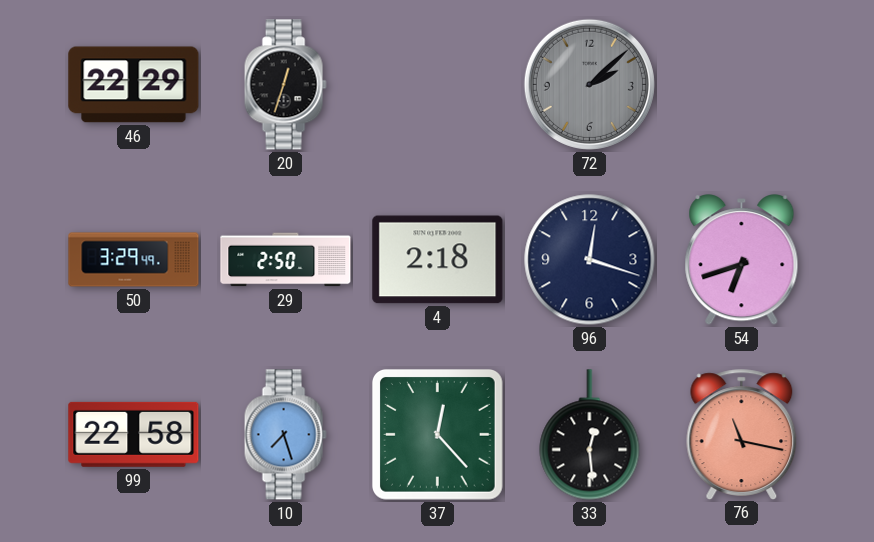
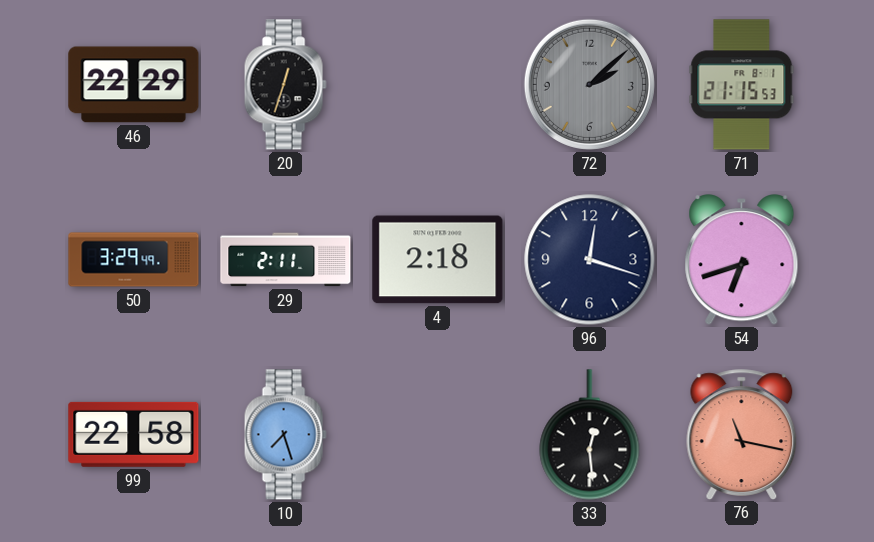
71: none -> 21:15 (742, 85)
29: 2:50 -> 2:11 (286, 260)
37: 12:23 -> none (437, 434)
